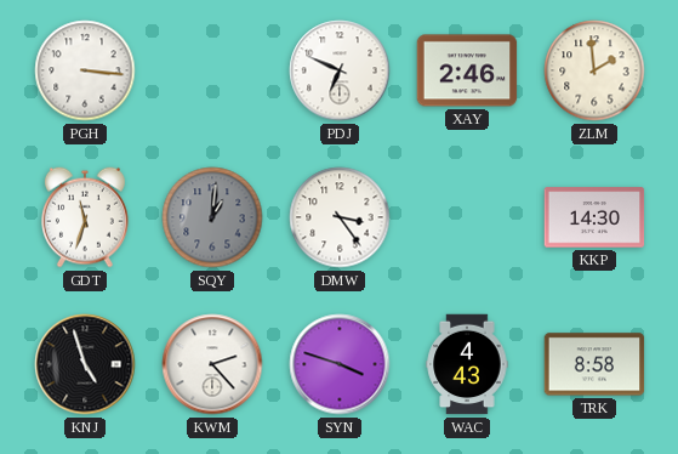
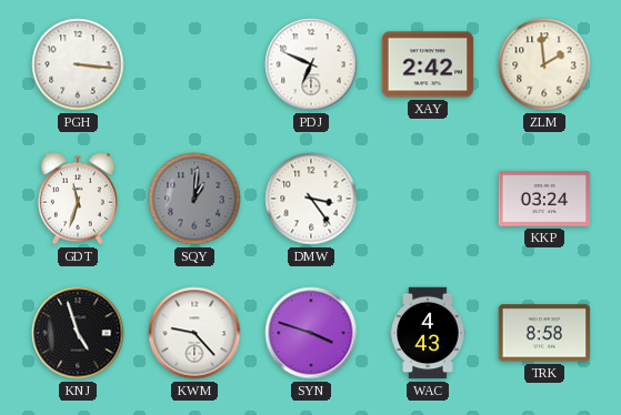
XAY: 2:46 -> 2:42 (428, 64)
KKP: 14:30 -> 03:24 (544, 199)
KWM: 2:23 -> 9:23 (194, 333)
